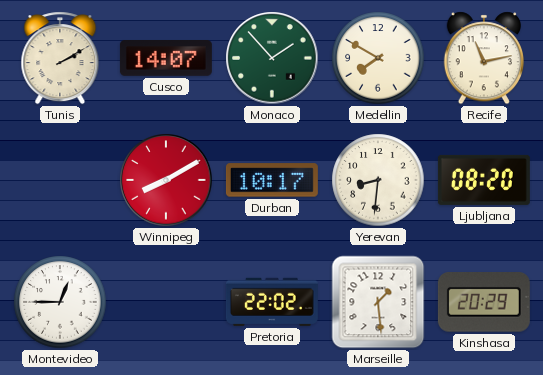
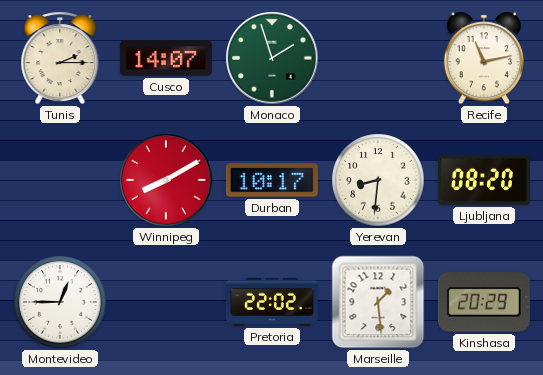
Tunis: 2:10 -> 2:15 (60, 58)
Monaco: 1:53 -> 1:57 (272, 58)
Medellin: 7:50 -> none (378, 58)
